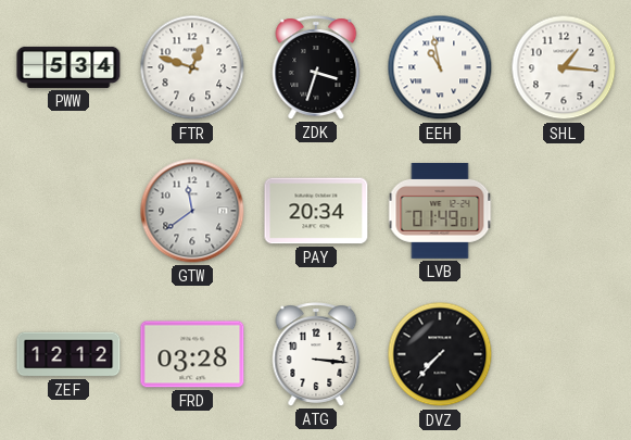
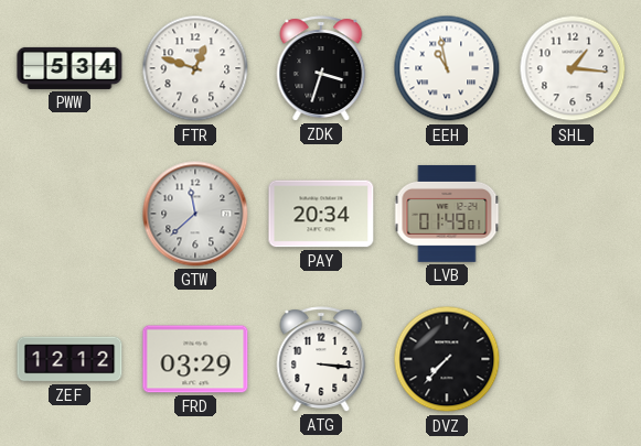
GTW: 11:39 -> 11:38 (195, 214)
FRD: 03:28 -> 03:29 (195, 359)
